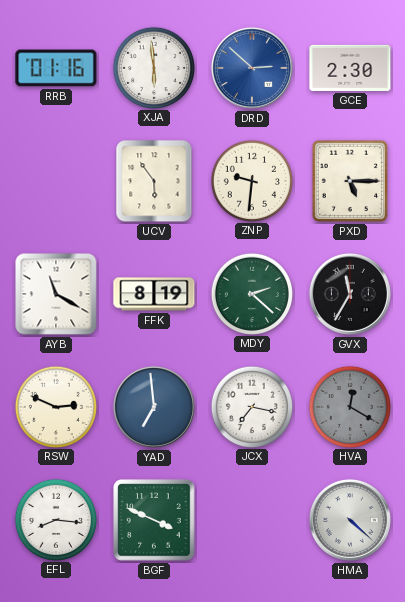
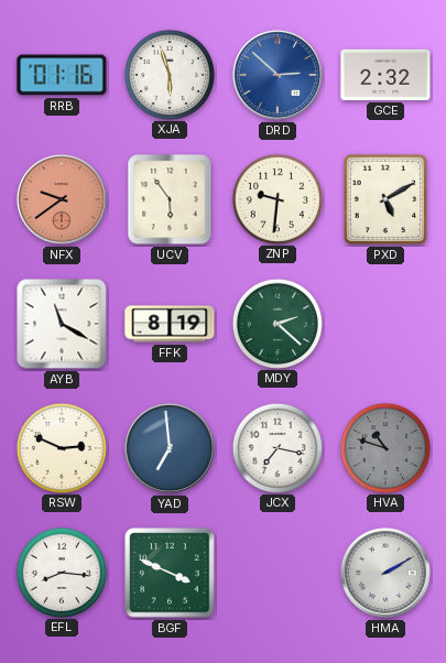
XJA: 5:59 -> 5:57 (168, 74)
GCE: 2:30 -> 2:32 (385, 75)
NFX: none -> 9:39 (62, 199)
PXD: 5:15 -> 5:10 (385, 199)
GVX: 11:35 -> none (350, 294)
HVA: 12:20 -> 10:48 (384, 447)
HMA: 4:22 -> 2:10 (385, 573)
